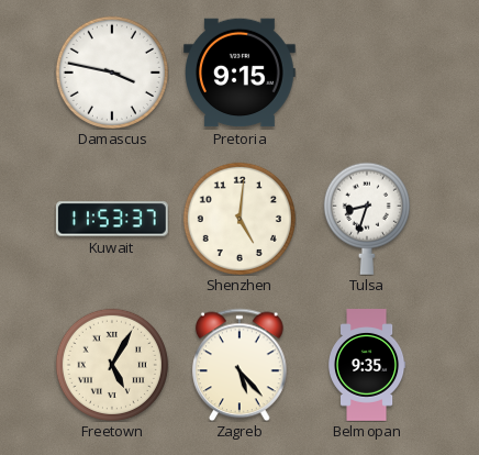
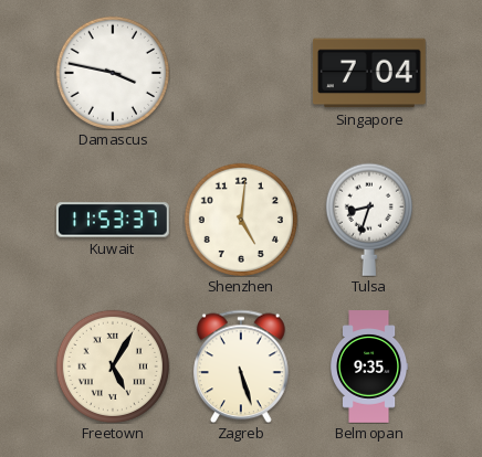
Pretoria: 9:15 -> none (241, 73)
Singapore: none -> 7:04 (369, 73)
Zagreb: 5:23 -> 5:27 (242, 366)
